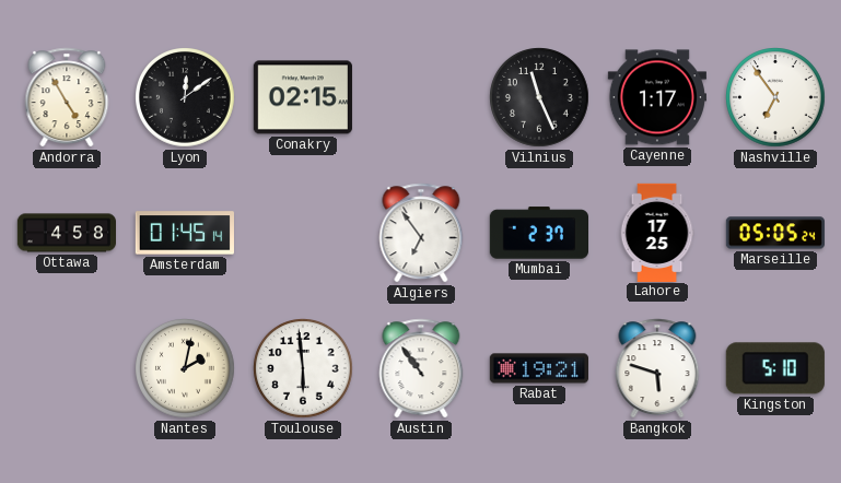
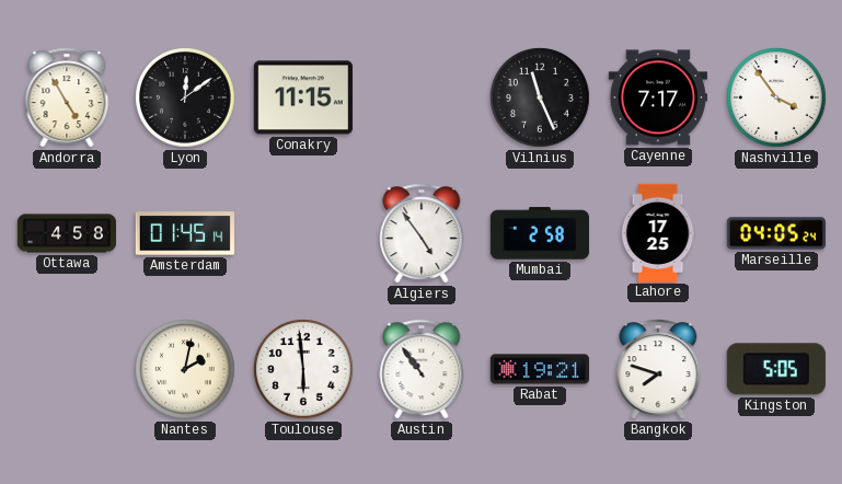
Conakry: 02:15 -> 11:15 (303, 97)
Cayenne: 1:17 -> 7:17 (657, 97)
Nashville: 6:54 -> 3:54 (777, 99)
Algiers: 6:54 -> 4:54 (422, 233)
Mumbai: 2:37 -> 2:58 (539, 233)
Marseille: 05:05 -> 04:05 (775, 233)
Bangkok: 5:48 -> 7:48 (658, 369)
Kingston: 5:10 -> 5:05 (776, 369)
